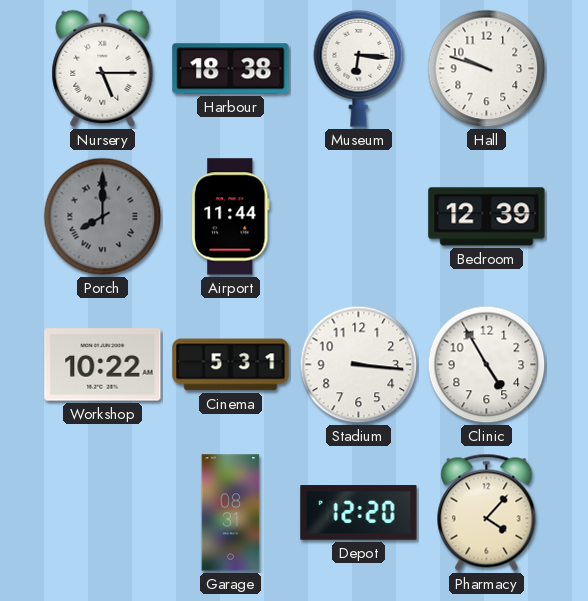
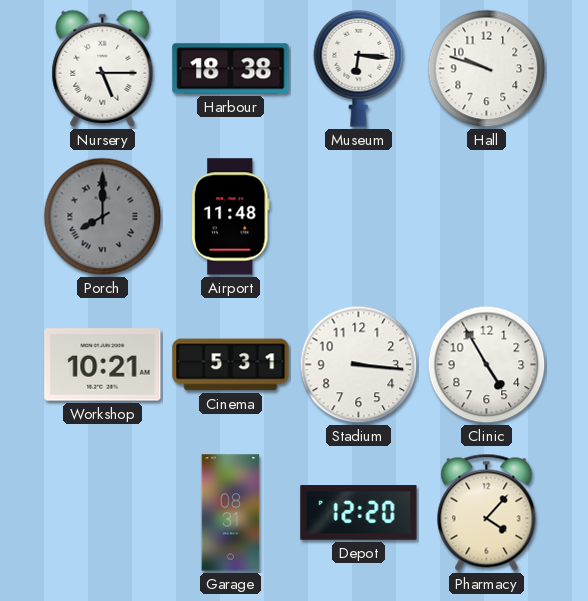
Airport: 11:44 -> 11:48 (230, 217)
Bedroom: 12:39 -> none (487, 217)
Workshop: 10:22 -> 10:21 (103, 365)
